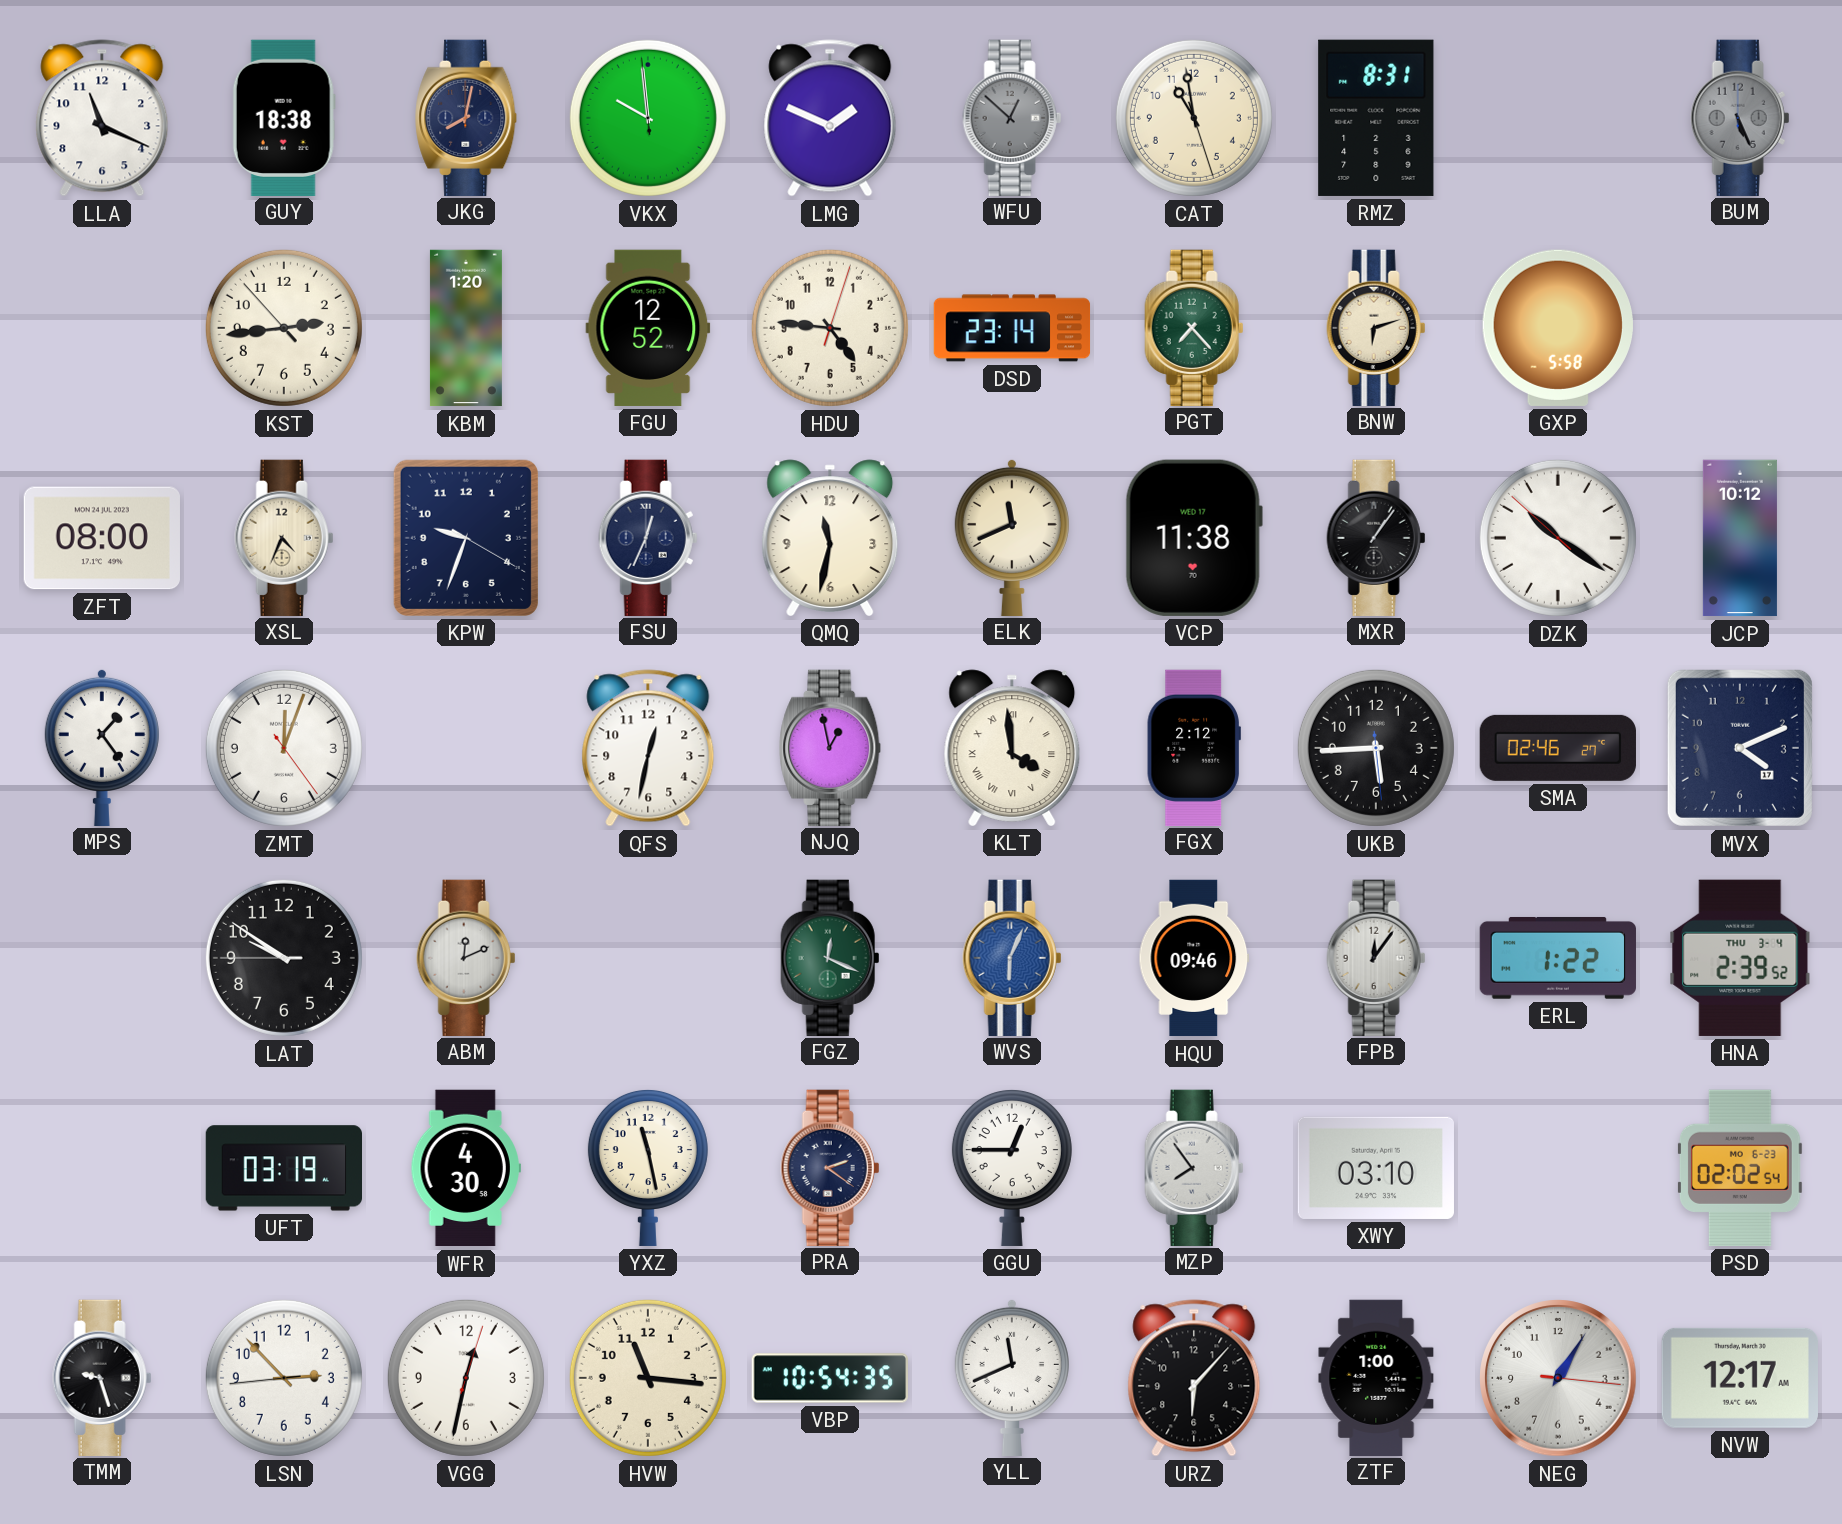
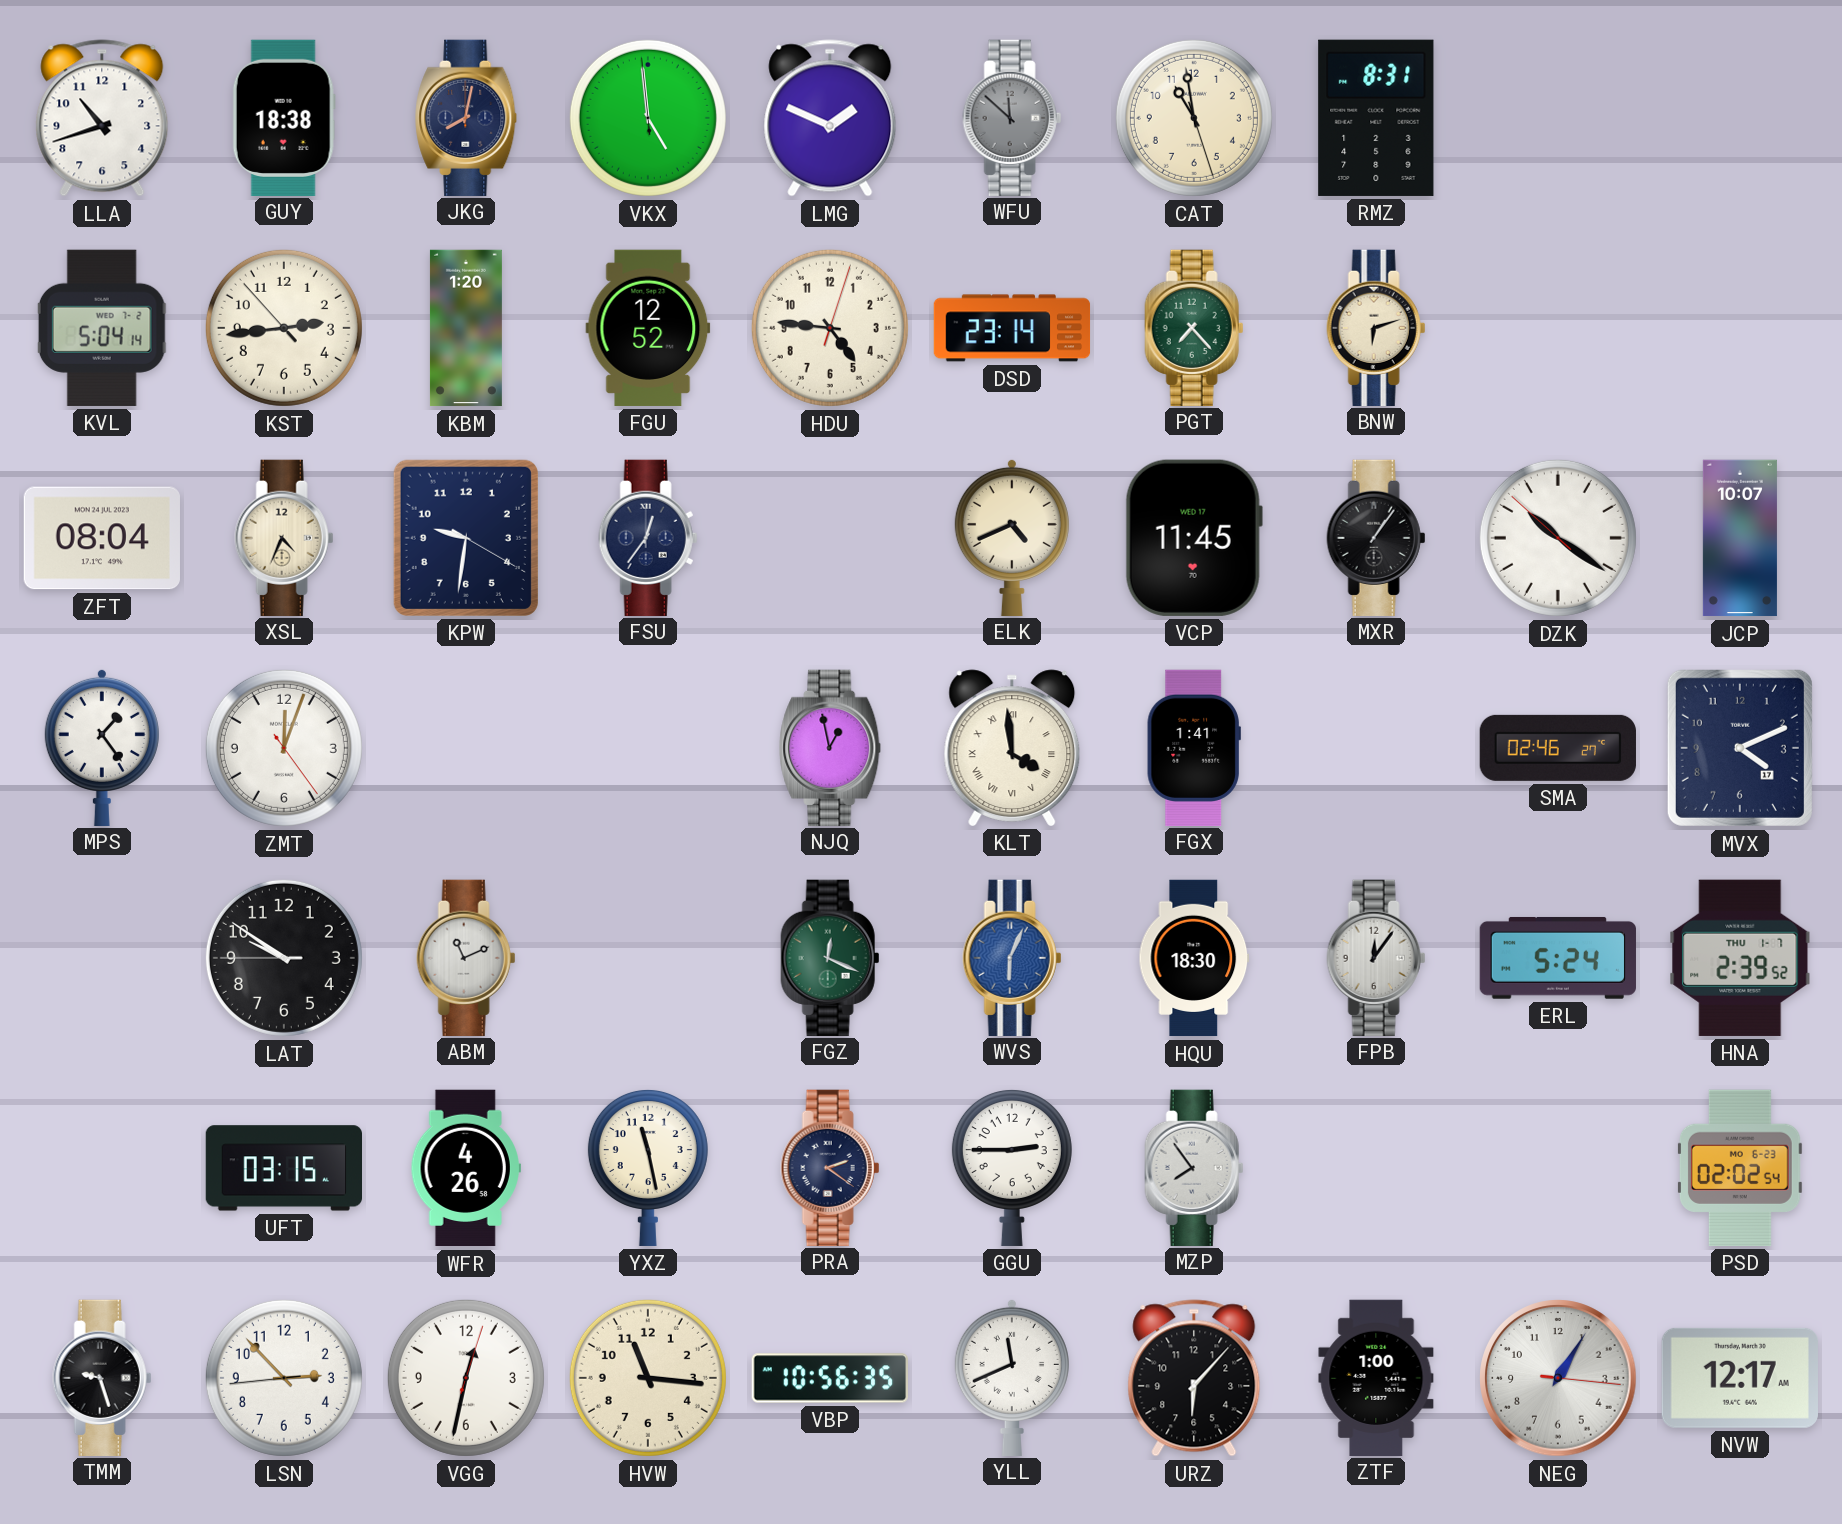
LLA: 11:19 -> 10:42 (102, 118)
VKX: 9:58 -> 4:58 (648, 118)
WFU: 12:52 -> 11:52 (1012, 117)
BUM: 5:26 -> none (1740, 117)
KVL: none -> 5:04 (102, 328)
GXP: 5:58 -> none (1558, 328)
ZFT: 08:00 -> 08:04 (102, 538)
KPW: 9:33 -> 9:31 (466, 538)
FSU: 12:34 -> 12:36 (648, 537)
QMQ: 11:32 -> none (830, 538)
ELK: 11:41 -> 4:41 (1012, 537)
VCP: 11:38 -> 11:45 (1194, 538)
JCP: 10:12 -> 10:07 (1740, 538)
QFS: 12:32 -> none (648, 748)
FGX: 2:12 -> 1:41 (1194, 747)
UKB: 5:44 -> none (1376, 748)
ABM: 12:11 -> 11:11 (466, 957)
HQU: 09:46 -> 18:30 (1194, 958)
ERL: 1:22 -> 5:24 (1558, 958)
HNA date: THU 3-4 -> THU 1-7 (1740, 958)
UFT: 03:19 -> 03:15 (283, 1168)
WFR: 4:30 -> 4:26 (466, 1168)
GGU: 12:45 -> 2:45 (1012, 1167)
XWY: 03:10 -> none (1376, 1168)
VBP: 10:54 -> 10:56 (829, 1378)
